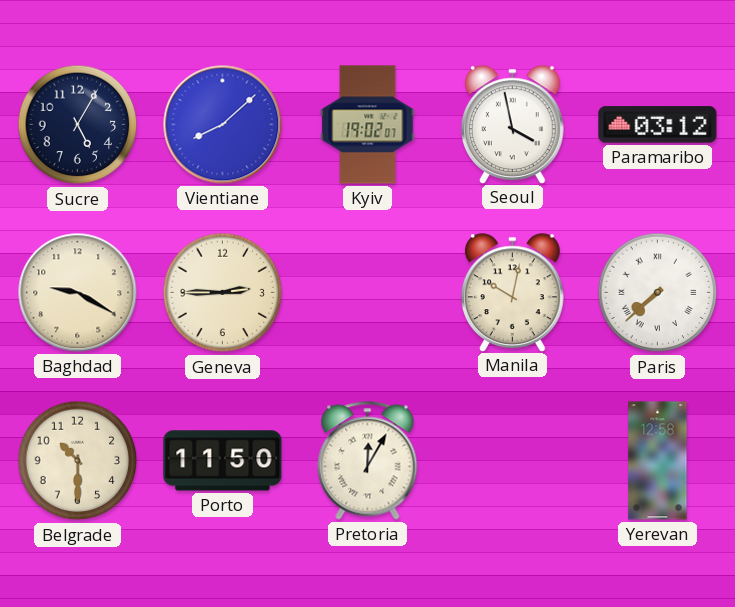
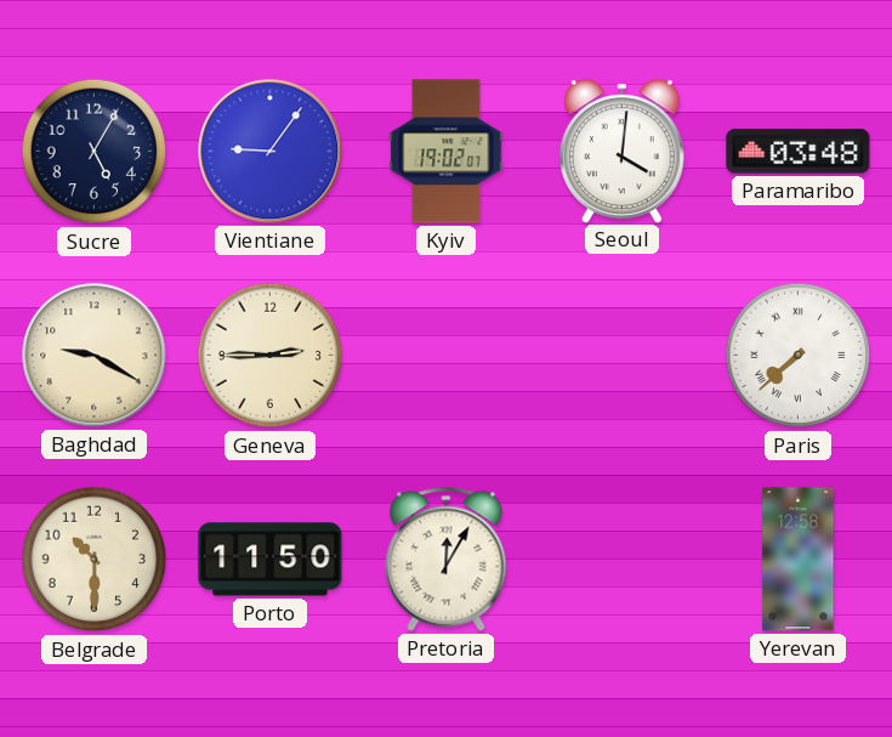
Vientiane: 8:08 -> 9:06 (271, 152)
Seoul: 3:58 -> 4:01 (621, 151)
Paramaribo: 03:12 -> 03:48 (799, 152)
Manila: 10:02 -> none (512, 292)
